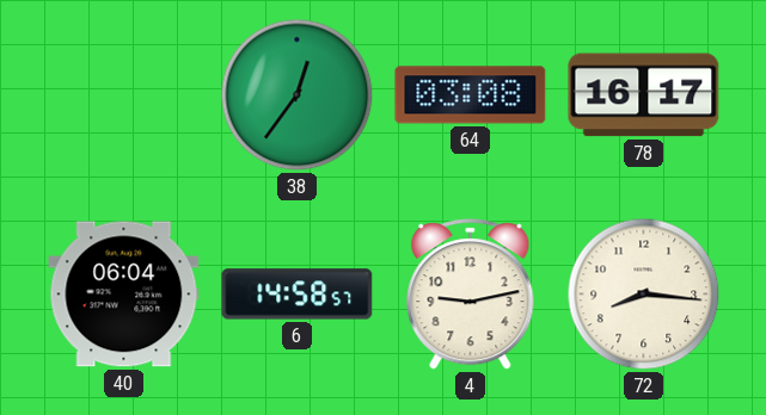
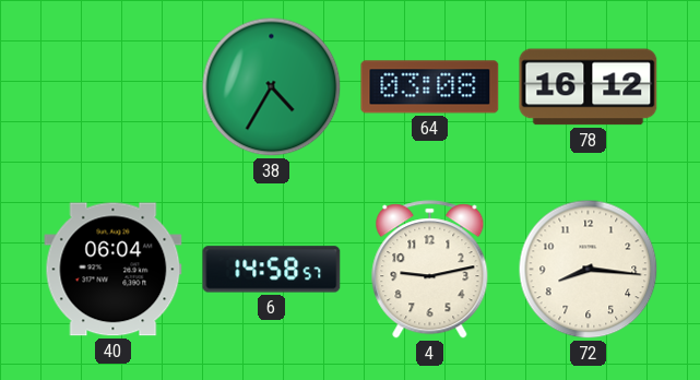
38: 12:36 -> 4:35 (272, 87)
78: 16:17 -> 16:12 (589, 87)
